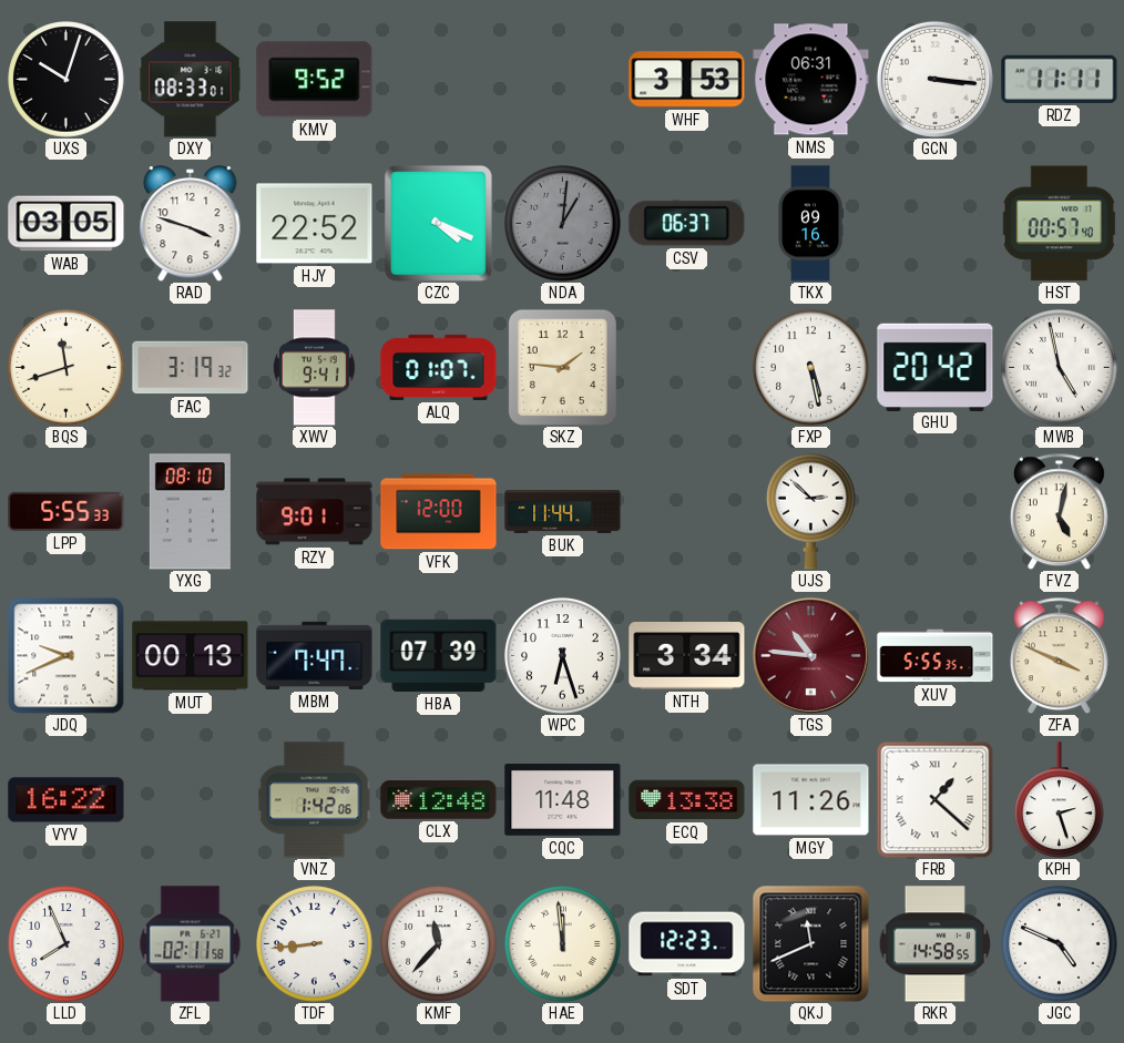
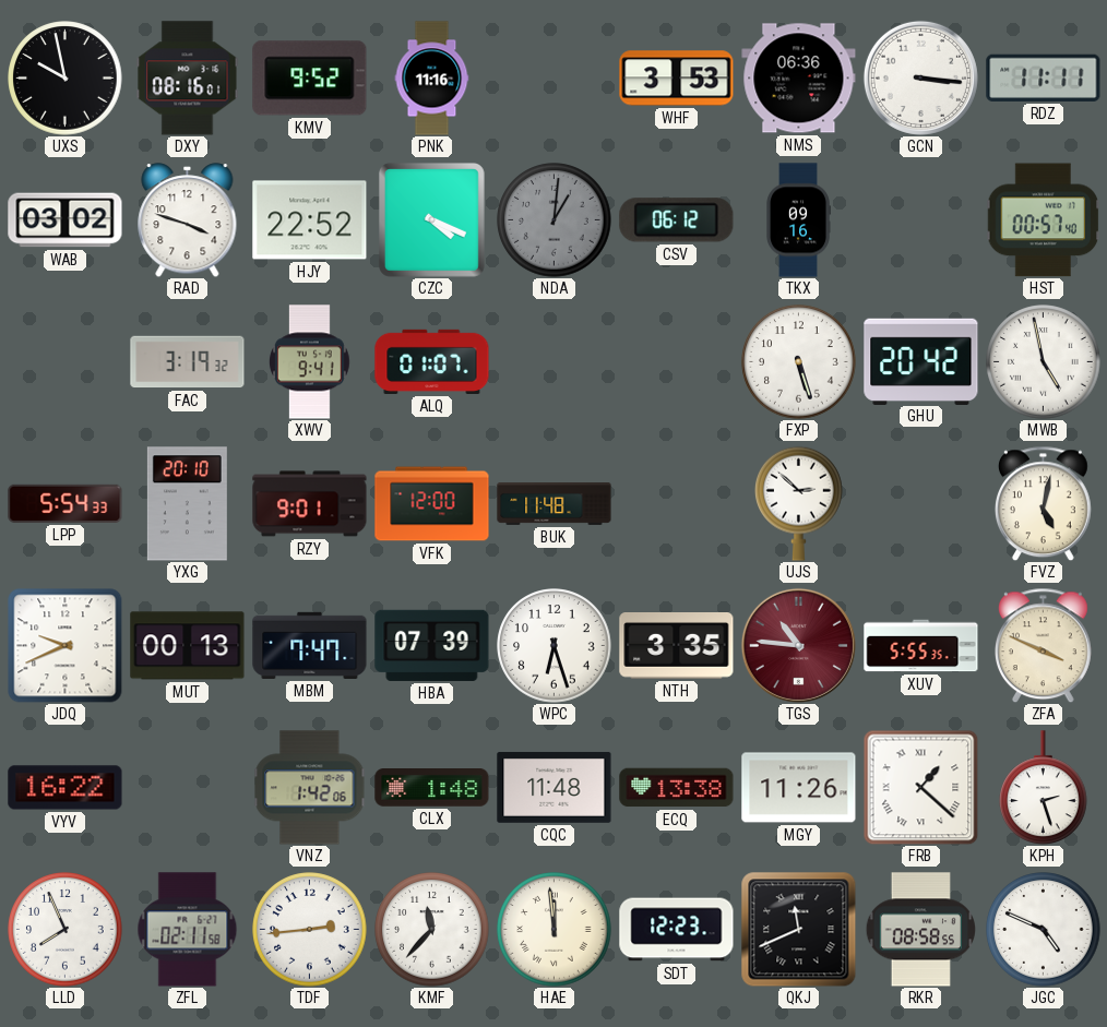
UXS: 10:03 -> 9:58 (66, 79)
DXY: 08:33 -> 08:16 (188, 79)
PNK: none -> 11:16 (432, 79)
NMS: 06:31 -> 06:36 (799, 79)
WAB: 03:05 -> 03:02 (66, 220)
CSV: 06:37 -> 06:12 (677, 220)
BQS: 11:42 -> none (67, 368)
SKZ: 1:46 -> none (562, 367)
FXP: 5:28 -> 5:27 (799, 362)
LPP: 5:55 -> 5:54 (66, 503)
YXG: 08:10 -> 20:10 (187, 504)
BUK: 11:44 -> 11:48 (555, 504)
NTH: 3:34 -> 3:35 (677, 646)
CLX: 12:48 -> 1:48 (432, 788)
TDF: 8:44 -> 2:44 (310, 930)
RKR: 14:58 -> 08:58 (920, 930)
